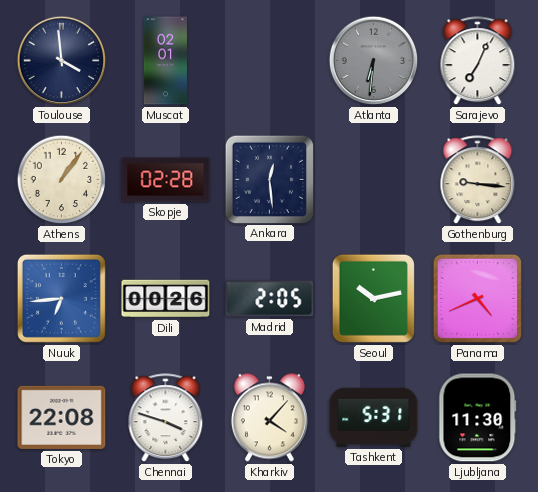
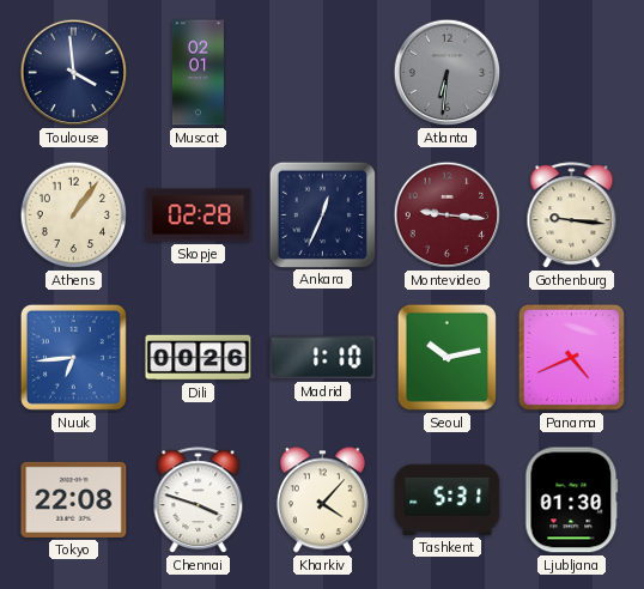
Sarajevo: 7:04 -> none (478, 61)
Ankara: 12:29 -> 12:34 (322, 214)
Montevideo: none -> 9:16 (448, 215)
Madrid: 2:05 -> 1:10 (323, 358)
Ljubljana: 11:30 -> 01:30 (572, 500)
